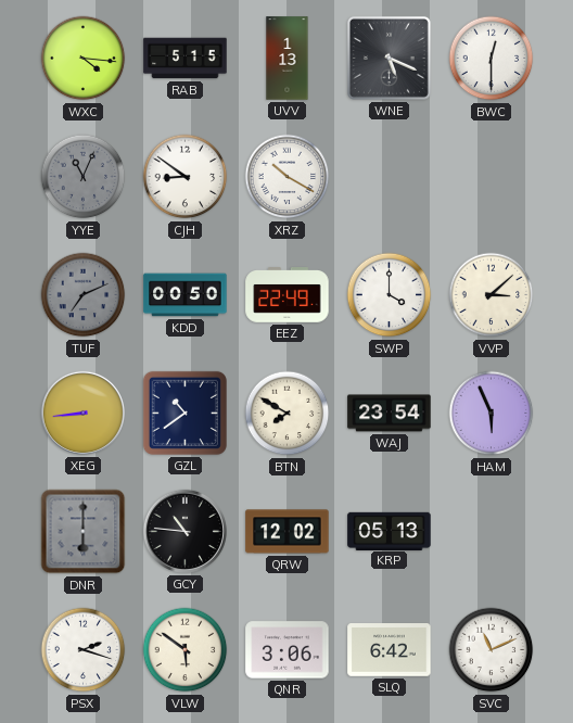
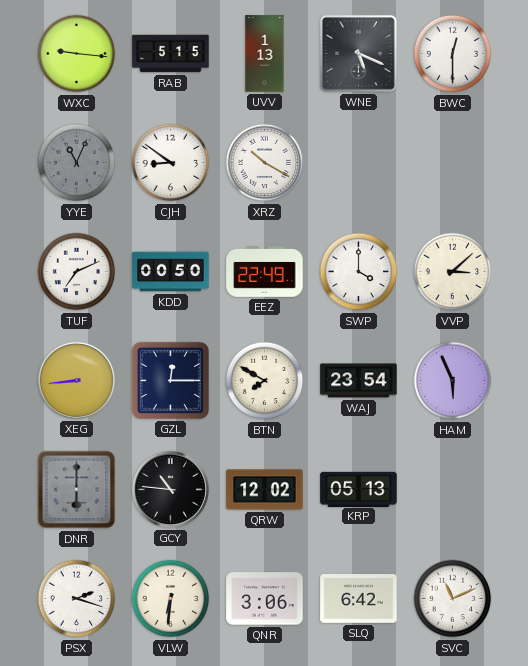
WXC: 4:16 -> 9:16 (77, 54)
TUF dial: grey -> white (77, 272)
GZL: 10:39 -> 12:15 (170, 380)
VLW: 5:51 -> 6:31 (171, 599)
